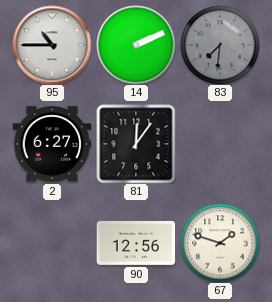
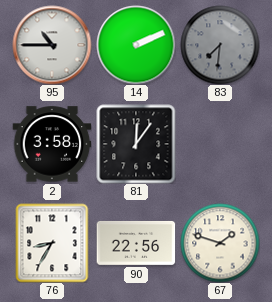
2: 6:27 -> 3:58 (52, 144)
76: none -> 8:35 (52, 243)
90: 12:56 -> 22:56 (136, 243)
